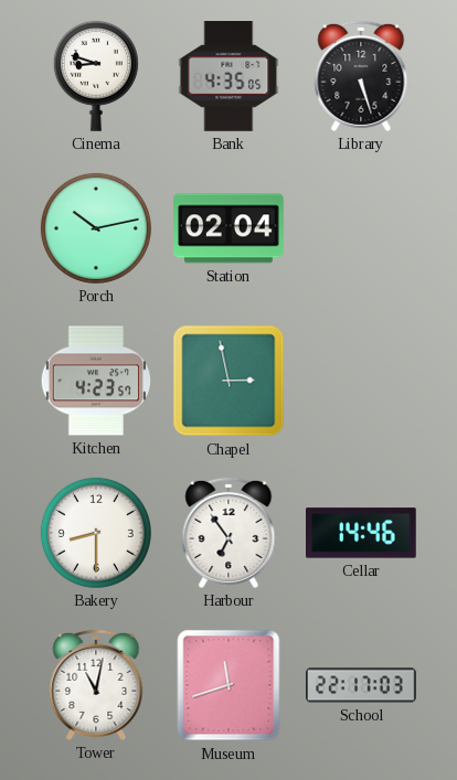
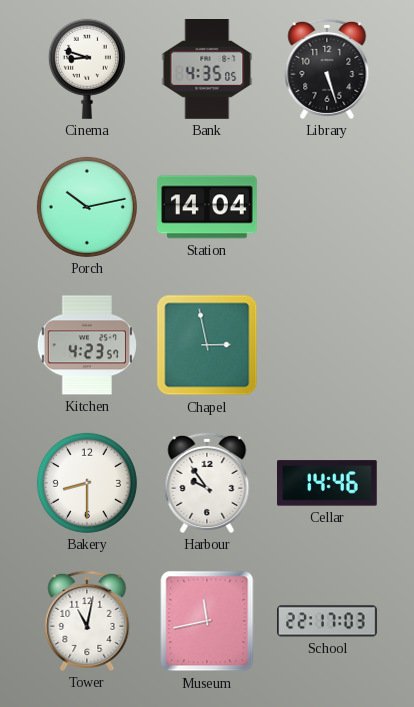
Station: 02:04 -> 14:04 (208, 207)
Harbour: 6:54 -> 9:54 (207, 483)
Museum: 11:42 -> 11:43 (207, 621)
